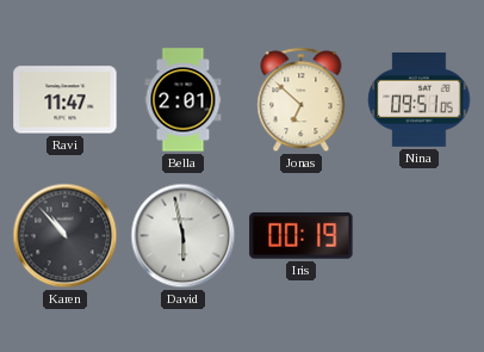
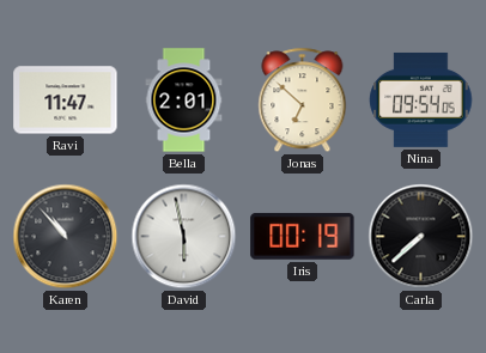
Nina: 09:51 -> 09:54 (421, 99)
Carla: none -> 7:38 (421, 237)
